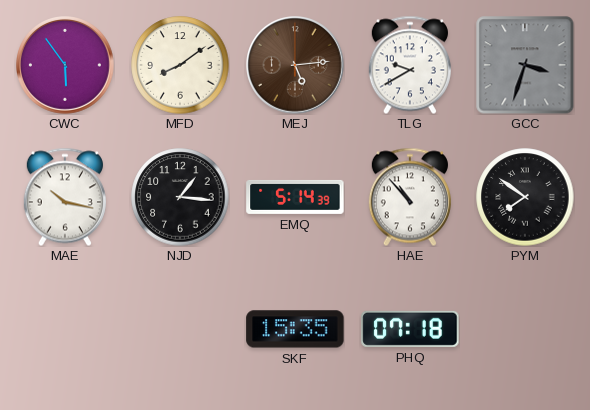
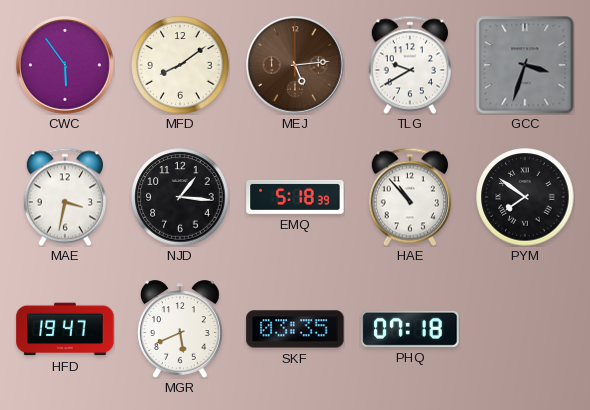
MAE: 10:17 -> 3:32 (65, 197)
EMQ: 5:14 -> 5:18 (295, 197)
HFD: none -> 19:47 (65, 329)
MGR: none -> 5:41 (181, 329)
SKF: 15:35 -> 03:35 (295, 329)
